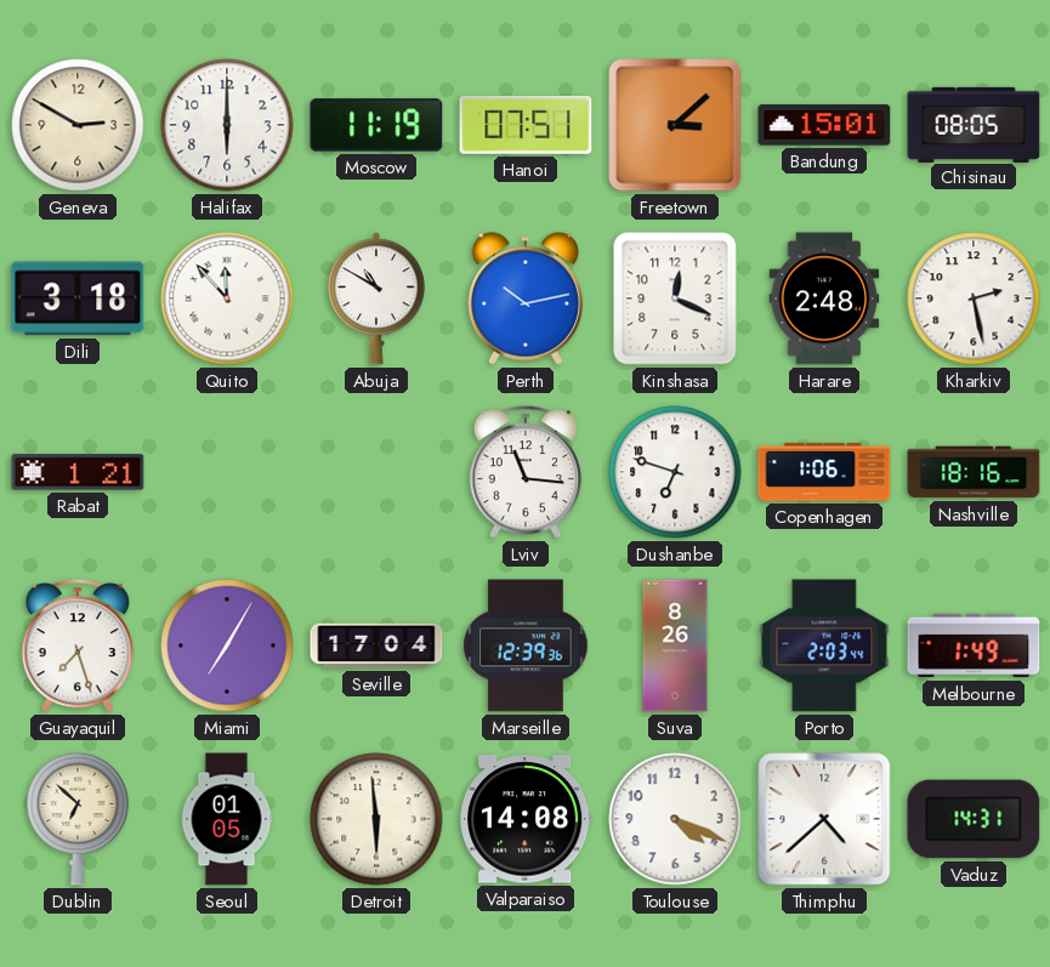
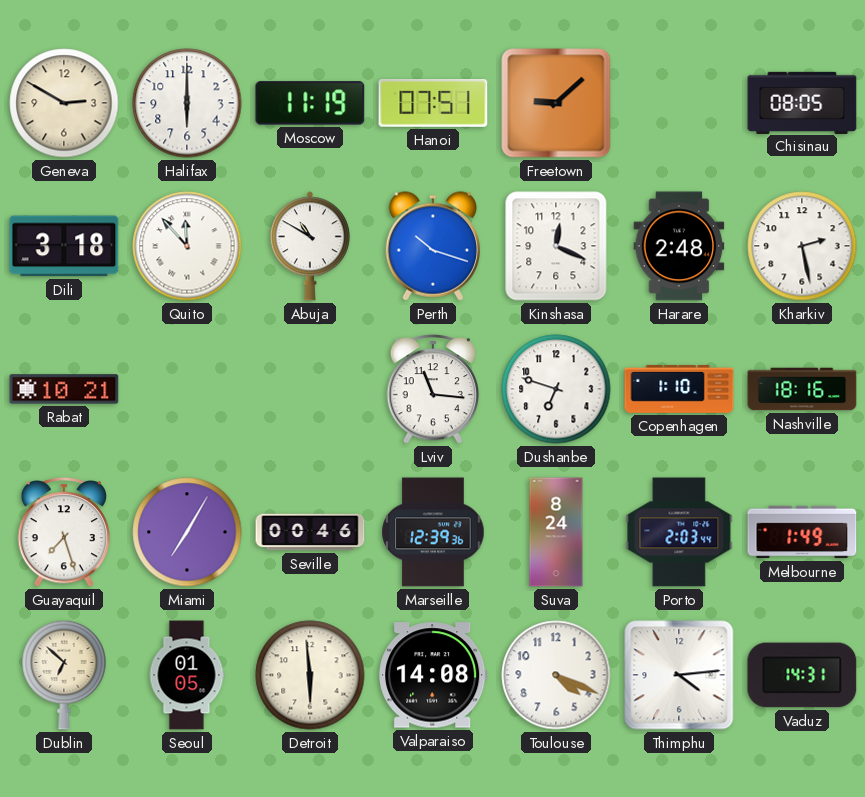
Freetown: 3:08 -> 9:08 (556, 103)
Bandung: 15:01 -> none (824, 125)
Perth: 10:13 -> 10:18 (433, 246)
Rabat: 1:21 -> 10:21 (64, 389)
Copenhagen: 1:06 -> 1:10 (679, 389)
Seville: 17:04 -> 00:46 (310, 532)
Suva: 8:26 -> 8:24 (556, 532)
Thimphu: 4:38 -> 4:14 (679, 675)
